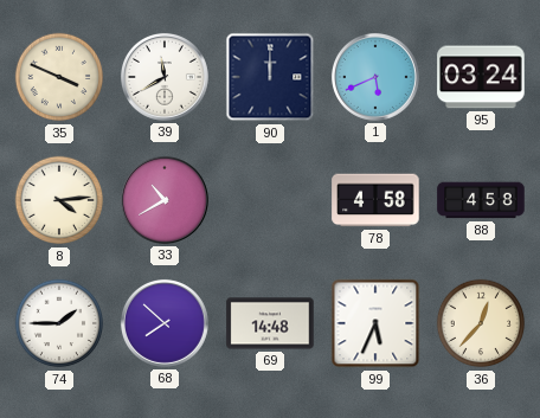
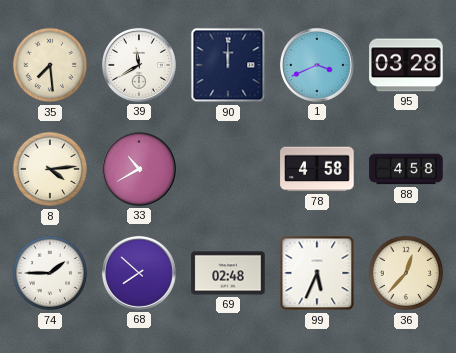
35: 3:49 -> 7:29 (50, 65)
1: 5:41 -> 3:41 (317, 65)
95: 03:24 -> 03:28 (406, 65)
69: 14:48 -> 02:48 (228, 273)
